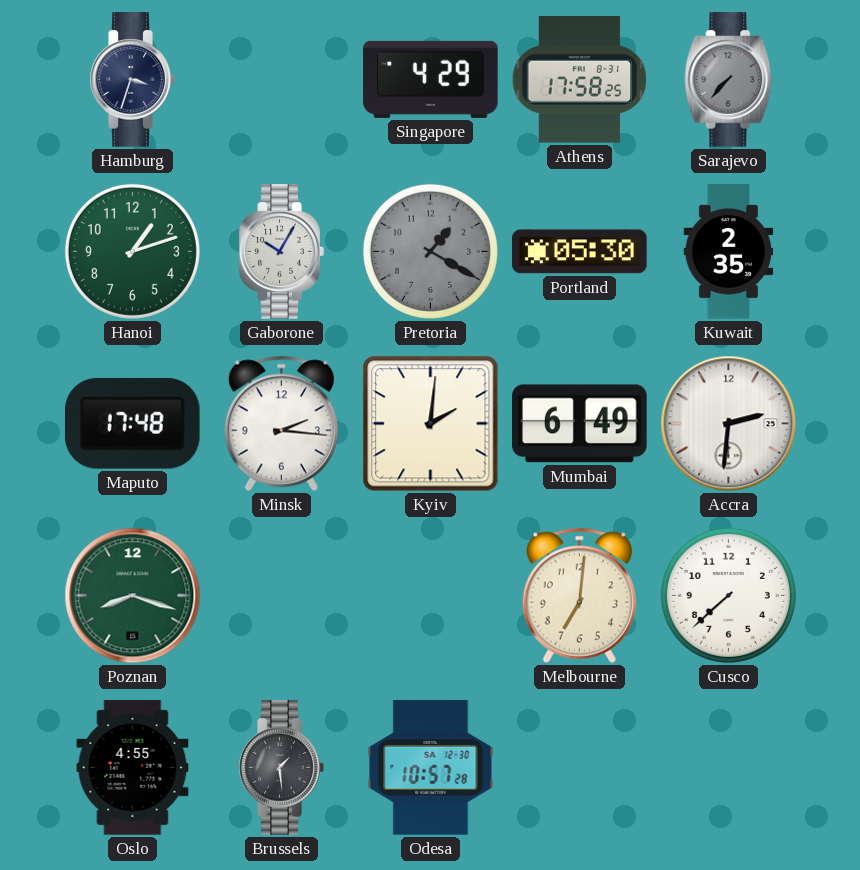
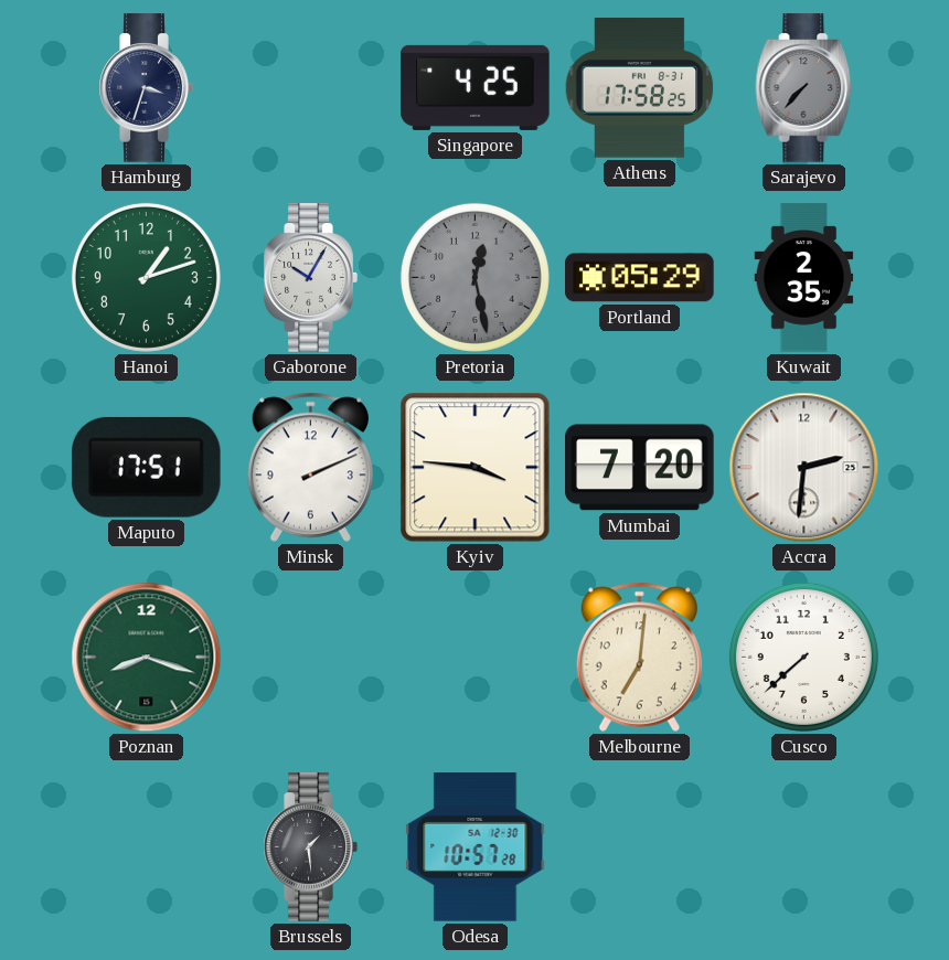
Singapore: 4:29 -> 4:25 (476, 87)
Pretoria: 1:20 -> 12:28 (474, 277)
Portland: 05:30 -> 05:29 (640, 278)
Maputo: 17:48 -> 17:51 (146, 467)
Minsk: 2:16 -> 2:11 (310, 467)
Kyiv: 2:01 -> 3:46 (476, 468)
Mumbai: 6:49 -> 7:20 (640, 468)
Oslo: 4:55 -> none (133, 768)
